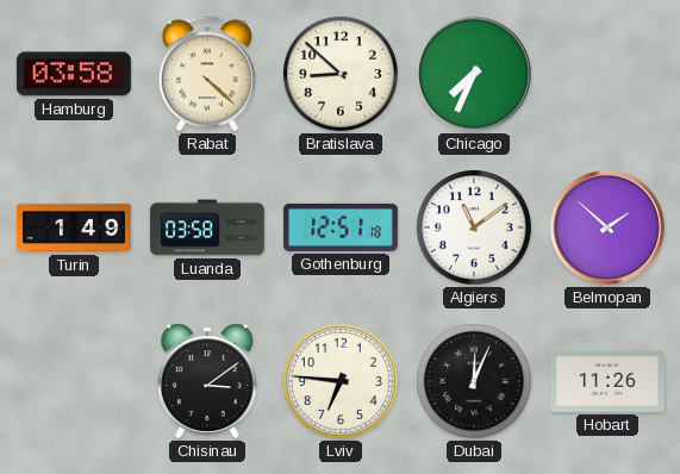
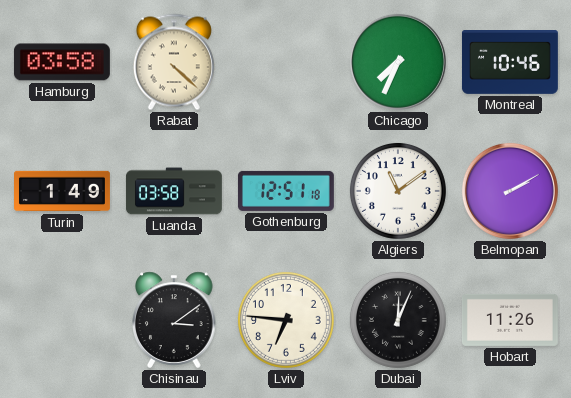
Bratislava: 8:52 -> none (341, 74)
Montreal: none -> 10:46 (510, 63)
Belmopan: 1:52 -> 2:10 (510, 191)
